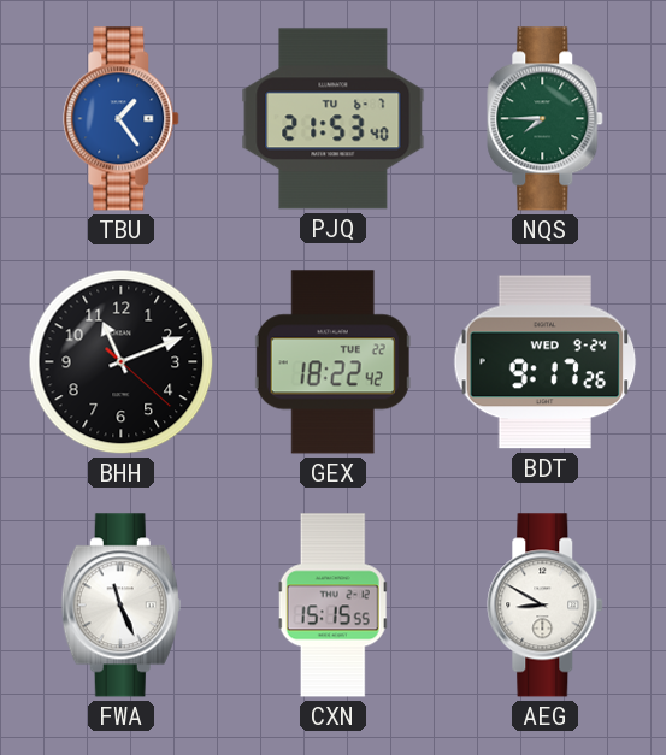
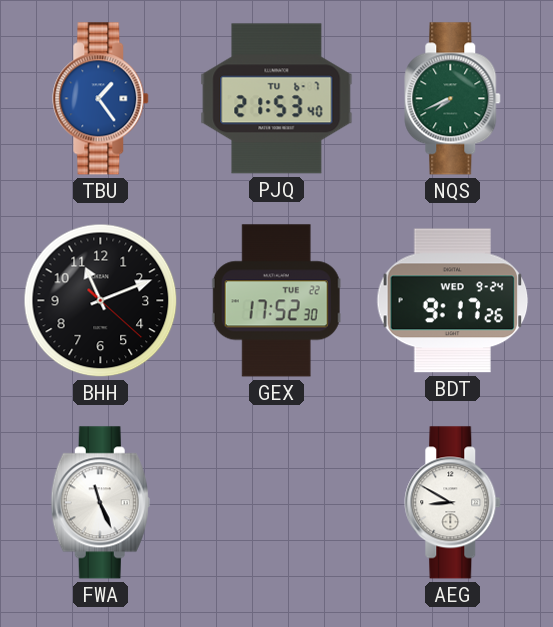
NQS: 7:45 -> 7:41 (453, 99)
GEX: 18:22 -> 17:52 (276, 301)
CXN: 15:15 -> none (334, 606)
